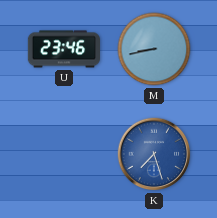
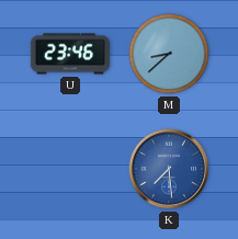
M: 8:43 -> 8:38 (169, 54)
K: 7:27 -> 7:29 (169, 169)
